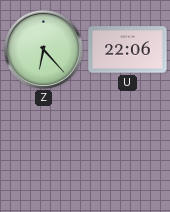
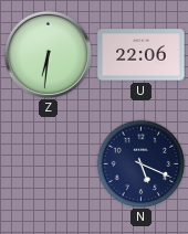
Z: 6:23 -> 6:31 (48, 54)
N: none -> 5:19 (140, 163)
